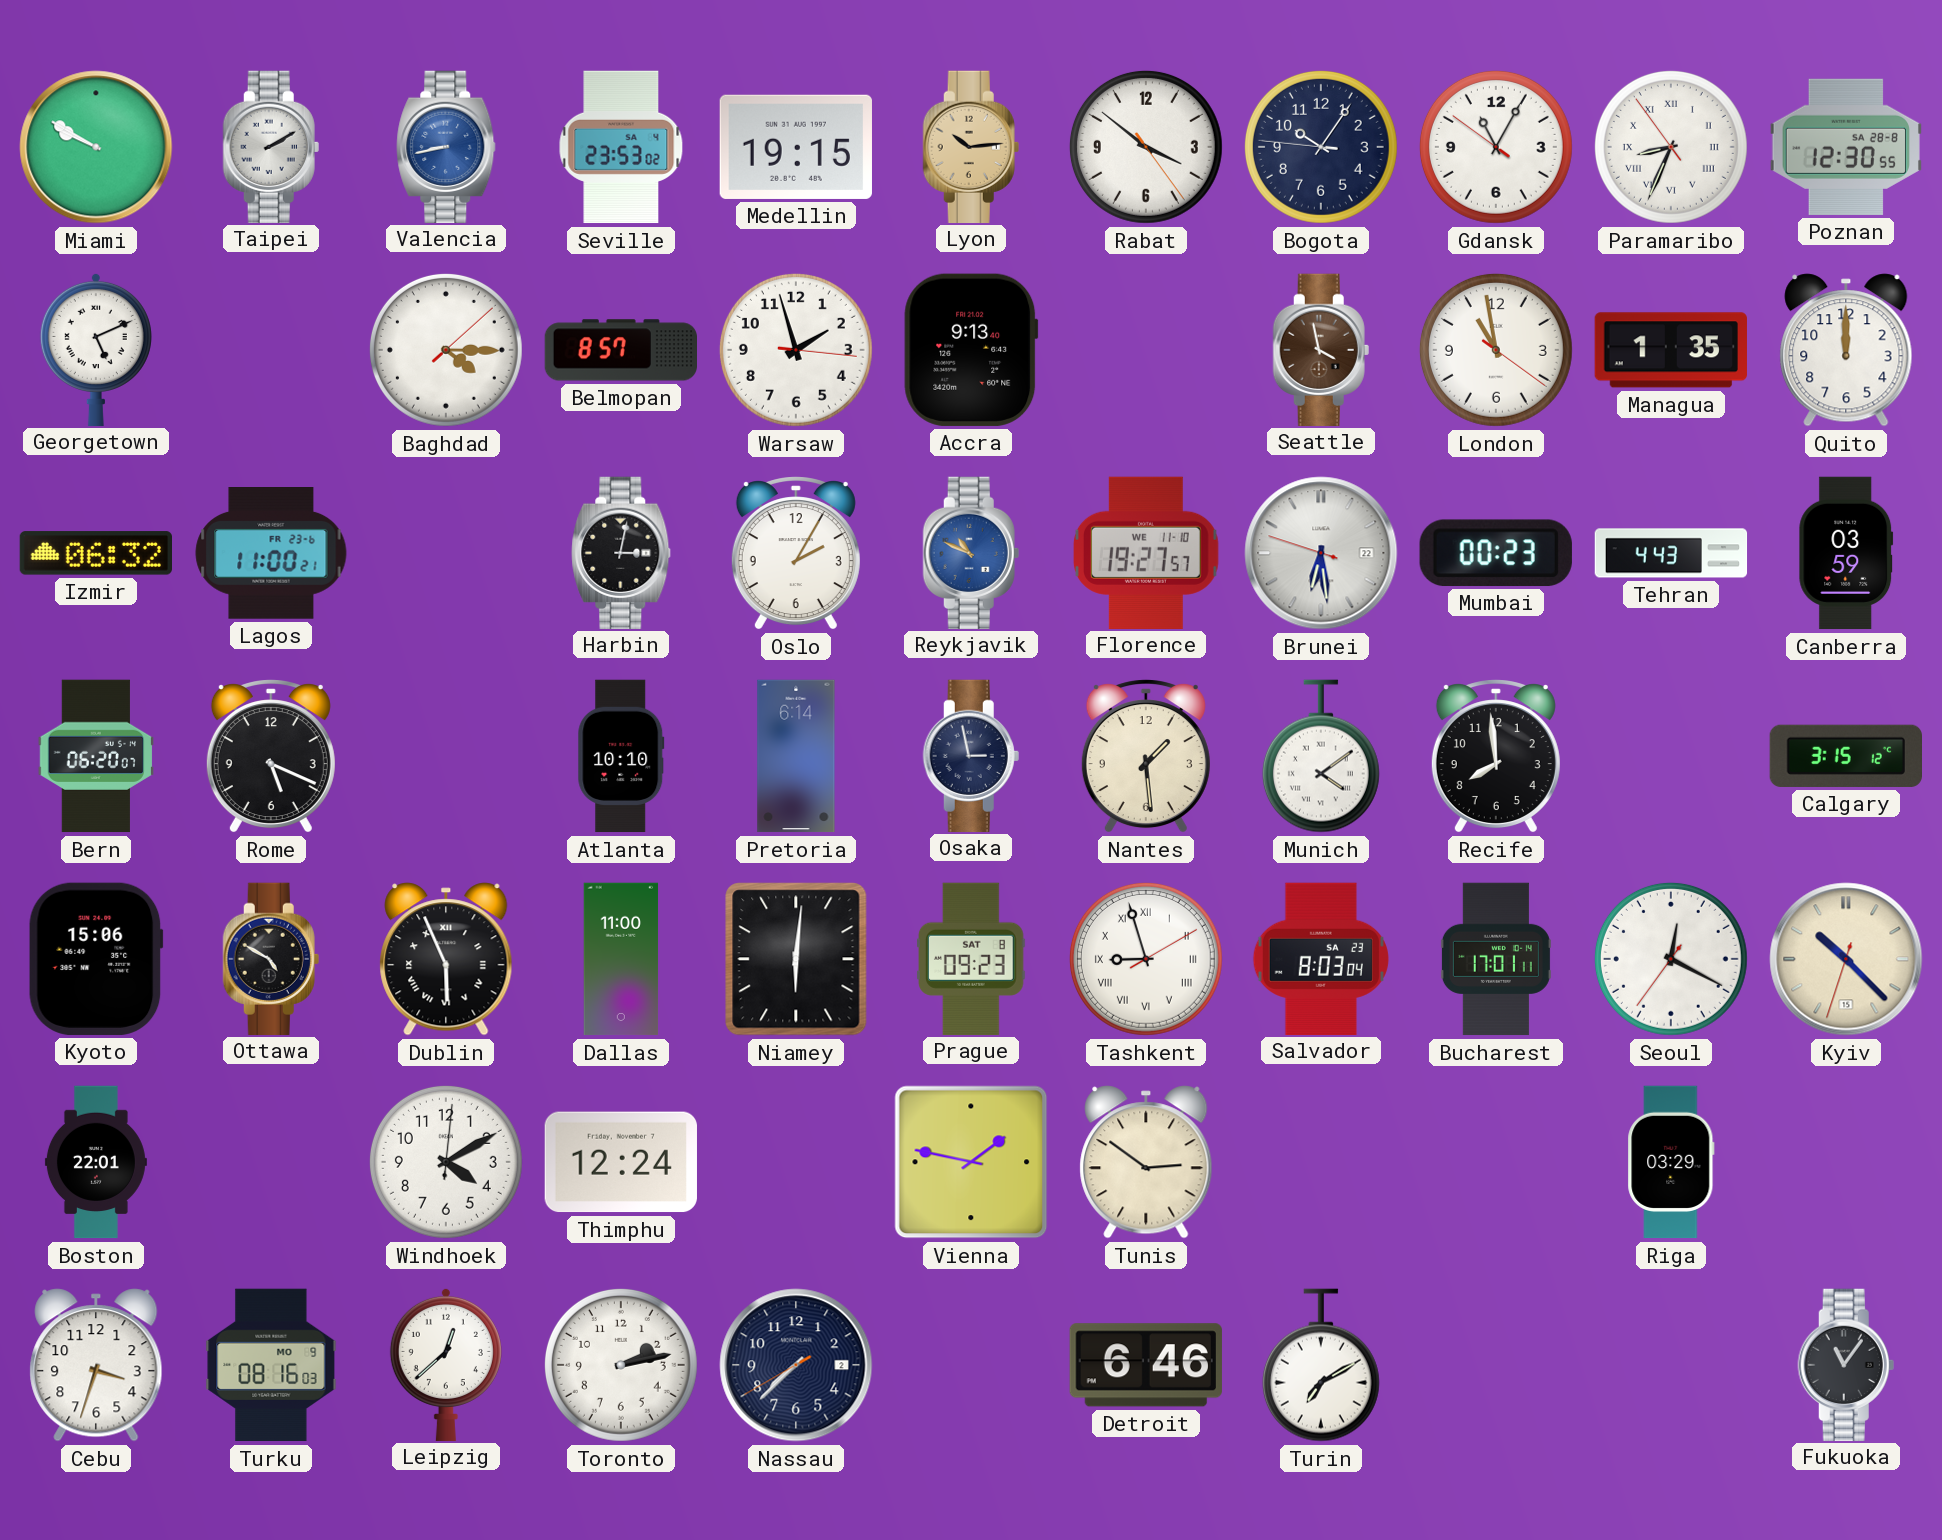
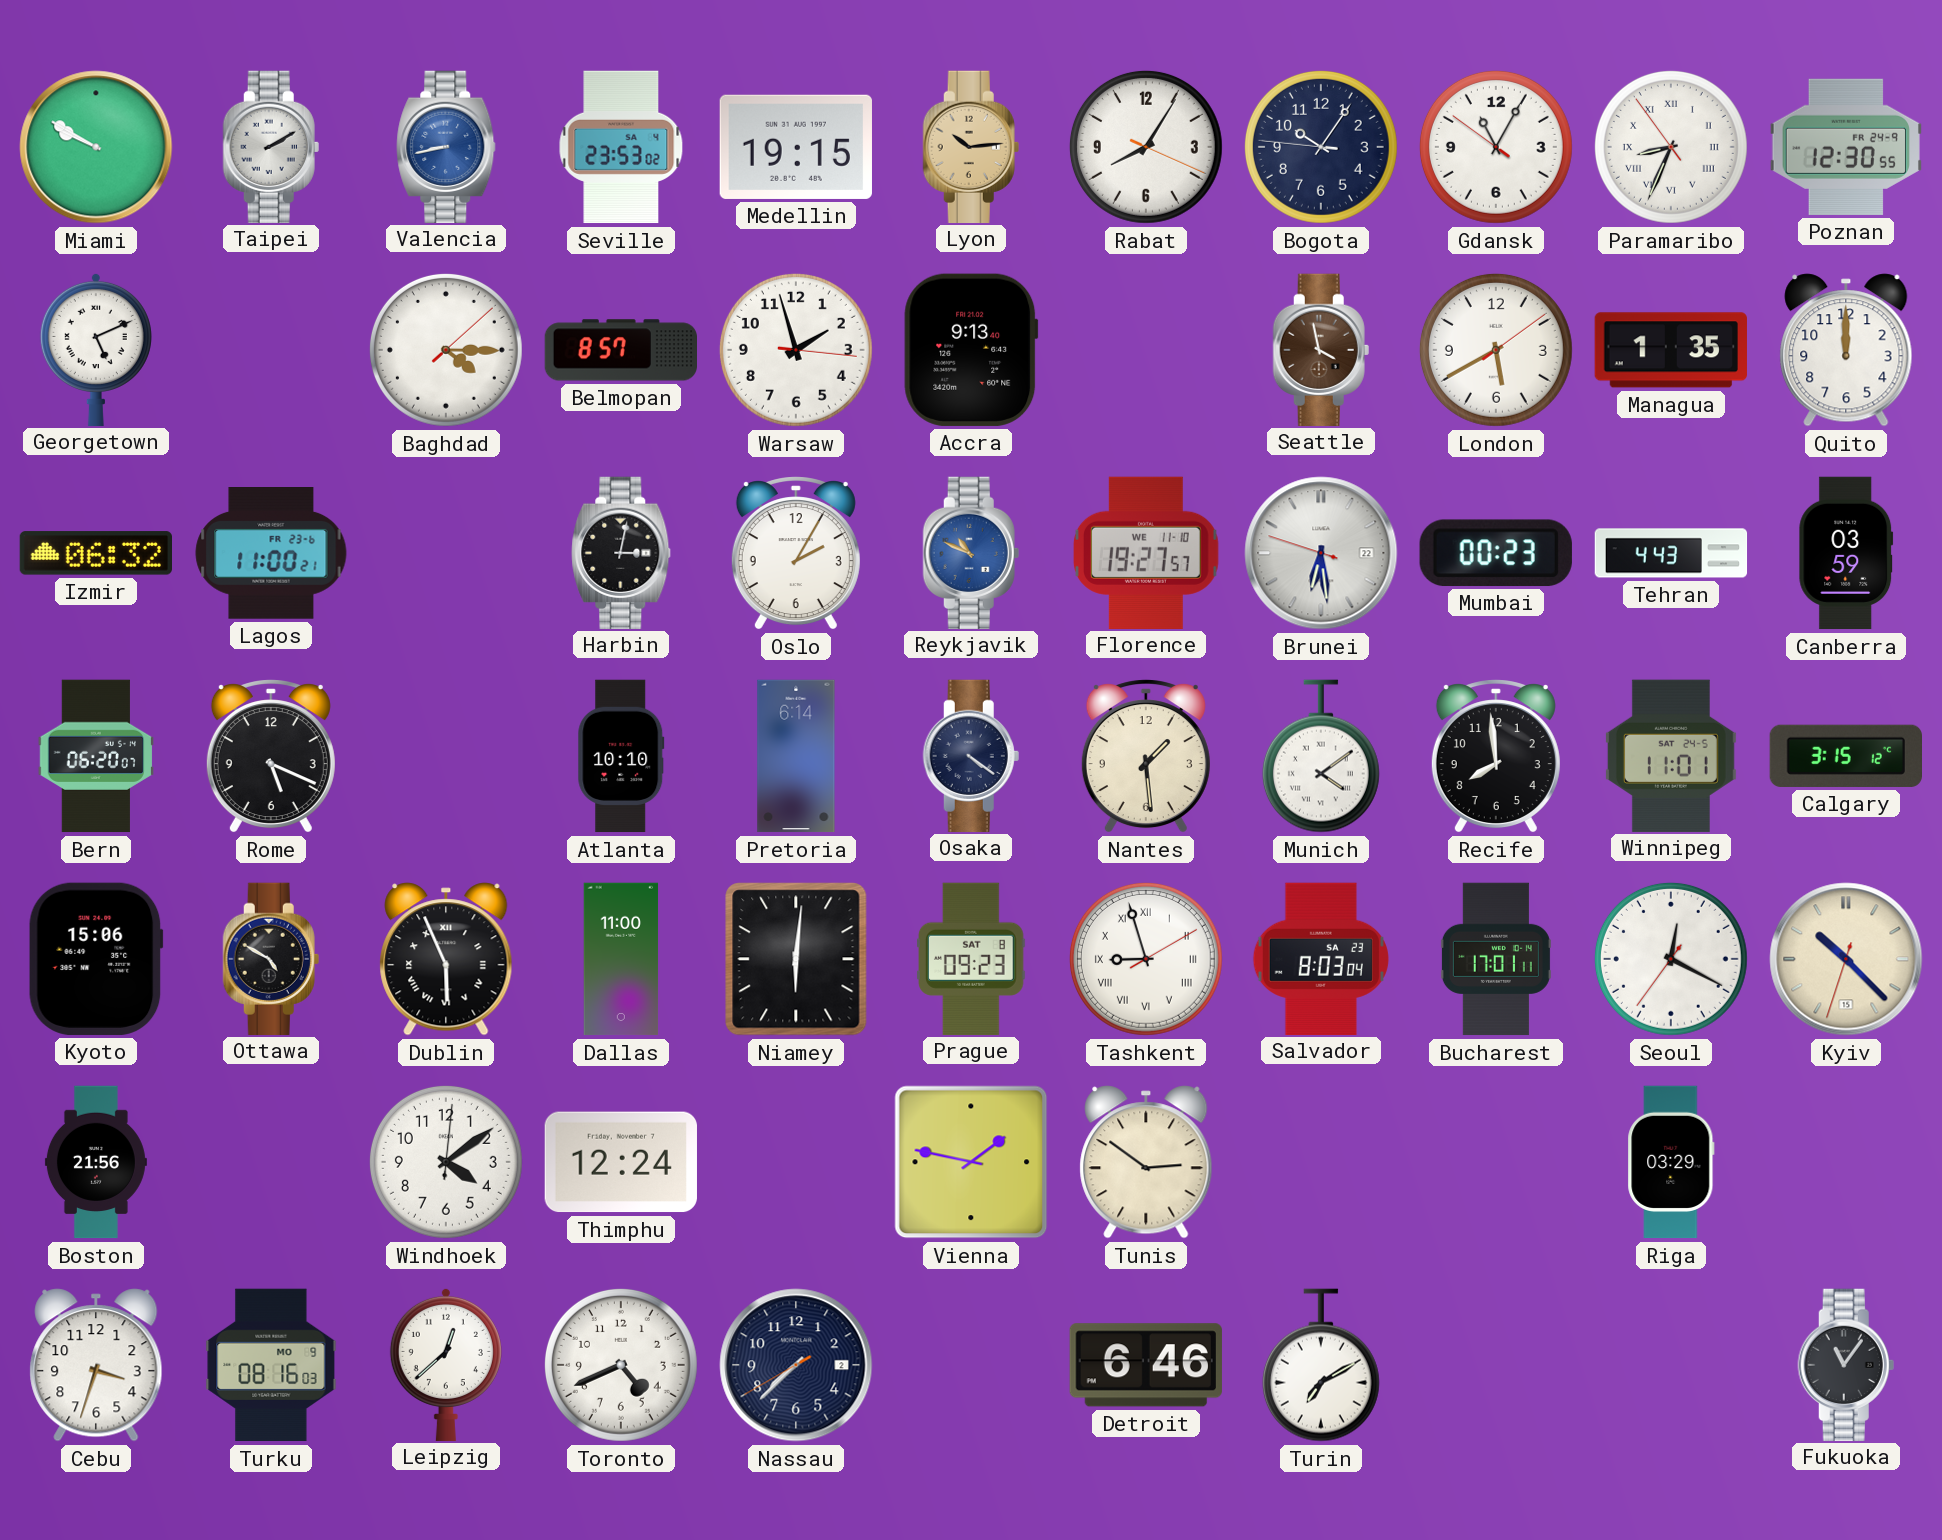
Rabat: 3:51 -> 8:05 (1146, 147)
Poznan date: SA 28-8 -> FR 24-9 (1845, 147)
London: 10:58 -> 5:40 (1496, 350)
Osaka: 2:58 -> 4:21 (971, 755)
Winnipeg: none -> 11:01 (1671, 755)
Boston: 22:01 -> 21:56 (96, 1162)
Windhoek: 4:10 -> 4:09 (446, 1162)
Toronto: 2:13 -> 4:41 (621, 1365)
